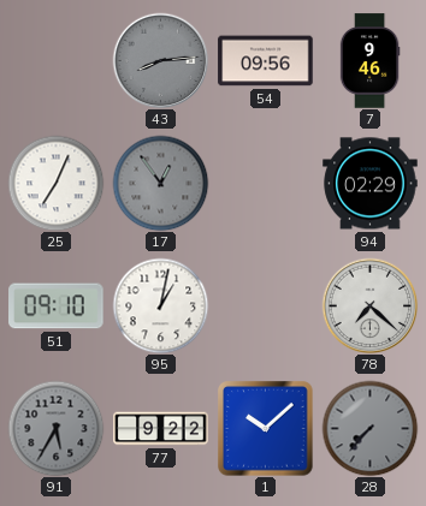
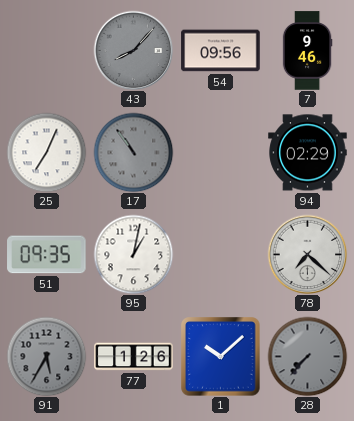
43: 8:14 -> 8:07 (133, 50)
17: 12:54 -> 10:54 (133, 152)
51: 09:10 -> 09:35 (47, 255)
77: 9:22 -> 1:26 (134, 357)
